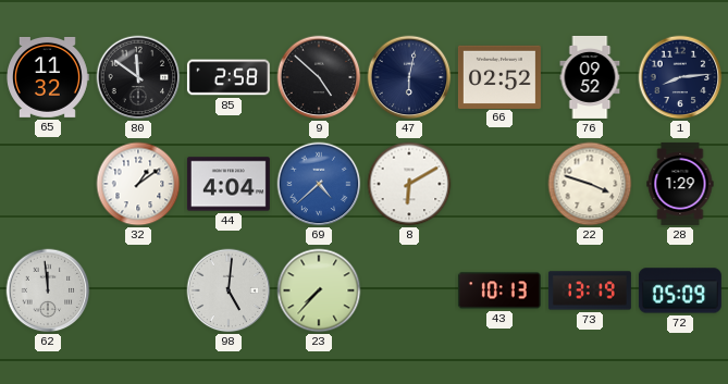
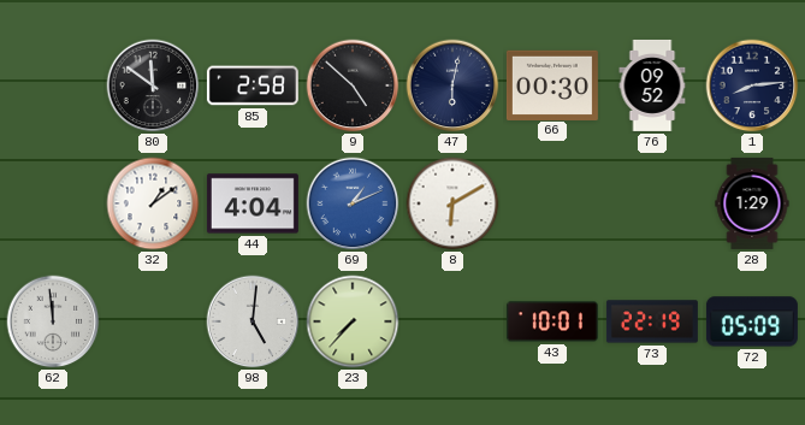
65: 11:32 -> none (48, 77)
66: 02:52 -> 00:30 (552, 84)
69: 4:38 -> 1:11 (353, 203)
22: 3:48 -> none (590, 184)
43: 10:13 -> 10:01 (552, 321)
73: 13:19 -> 22:19 (652, 321)
